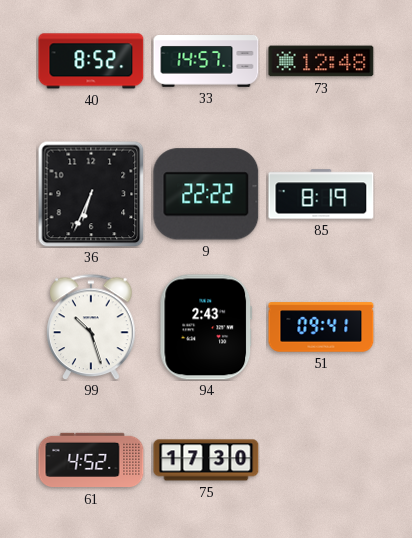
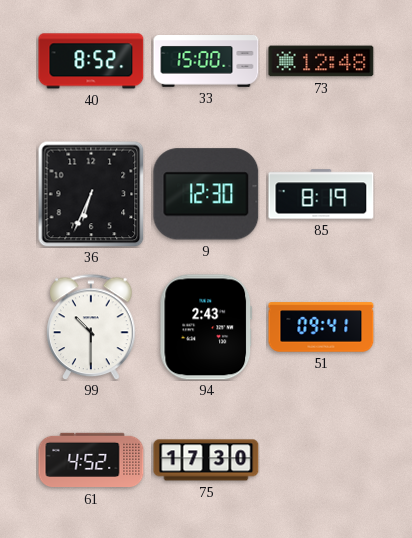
33: 14:57 -> 15:00 (206, 62)
9: 22:22 -> 12:30 (206, 194)
99: 10:27 -> 10:30 (91, 327)
